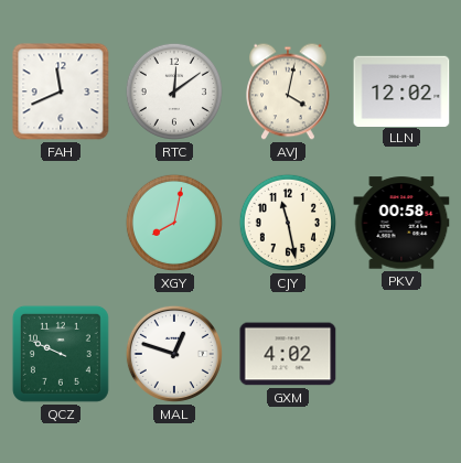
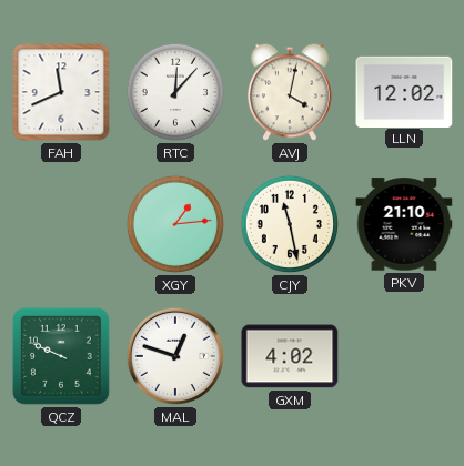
RTC: 12:09 -> 12:07 (175, 92)
XGY: 8:02 -> 1:14 (175, 224)
PKV: 00:58 -> 21:10 (404, 224)
